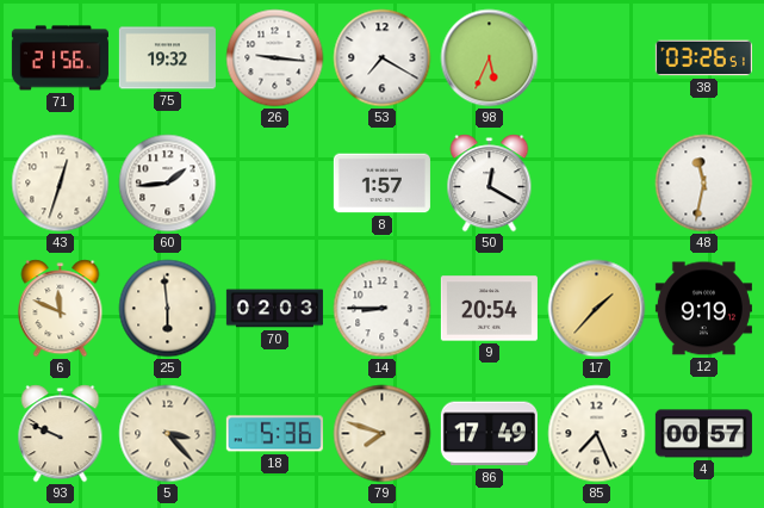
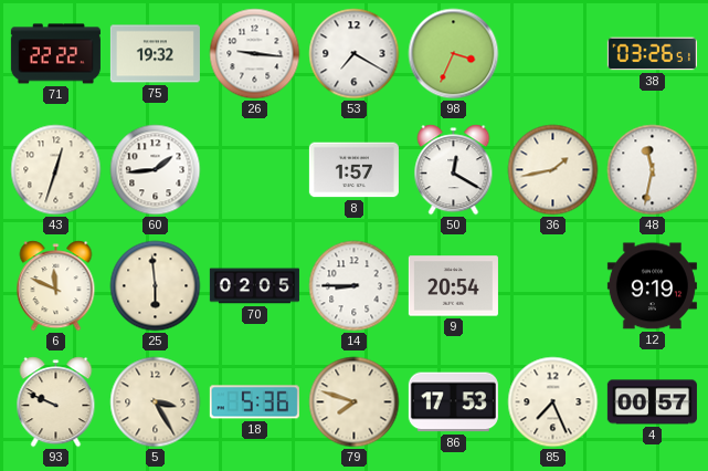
71: 21:56 -> 22:22 (55, 54)
98: 5:34 -> 3:34 (454, 54)
36: none -> 1:43 (553, 170)
70: 02:03 -> 02:05 (254, 286)
17: 1:37 -> none (597, 309)
5: 3:23 -> 3:25 (156, 402)
86: 17:49 -> 17:53 (453, 402)
